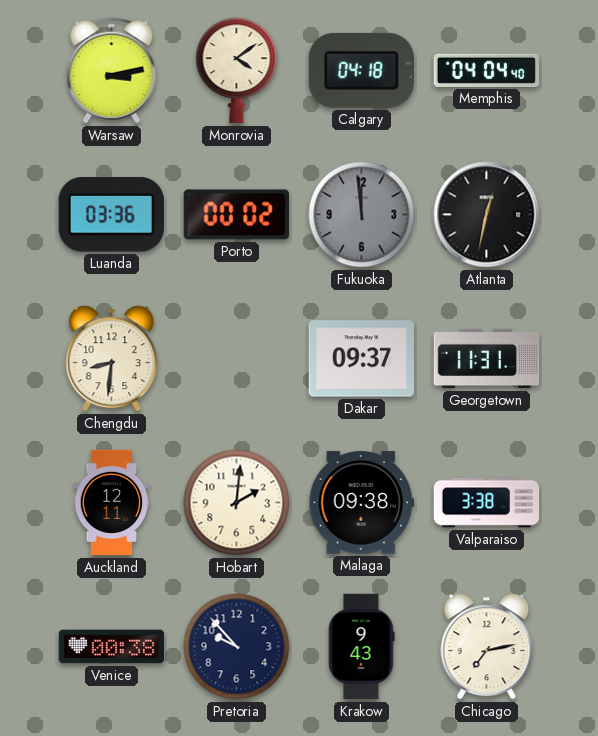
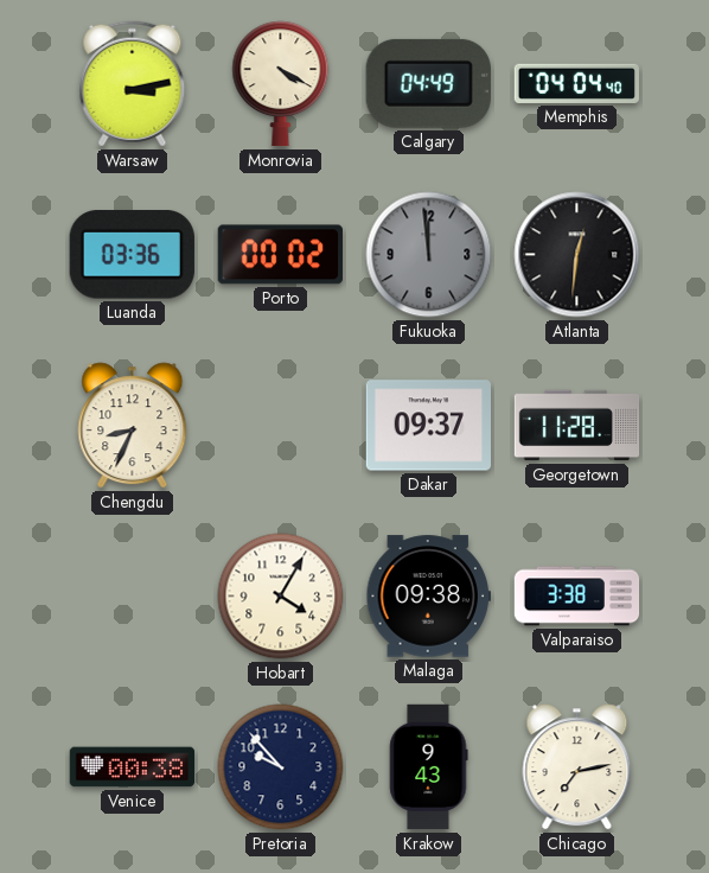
Monrovia: 4:09 -> 4:20 (281, 84)
Calgary: 04:18 -> 04:49 (428, 83)
Atlanta: 12:32 -> 12:31 (577, 255)
Chengdu: 8:31 -> 8:34 (133, 426)
Georgetown: 11:31 -> 11:28 (577, 426)
Auckland: 12:11 -> none (112, 503)
Hobart: 2:01 -> 4:05 (281, 597)
